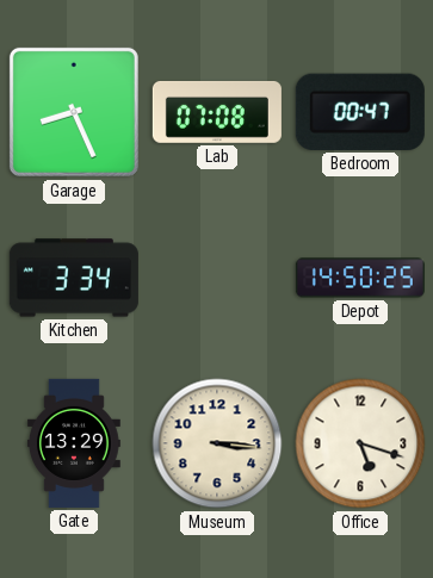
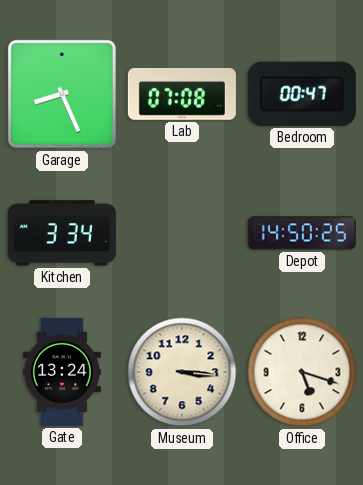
Gate: 13:29 -> 13:24 (62, 372)
